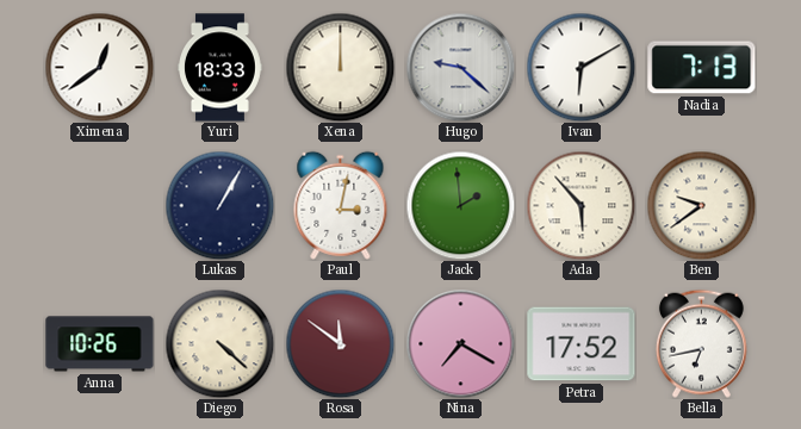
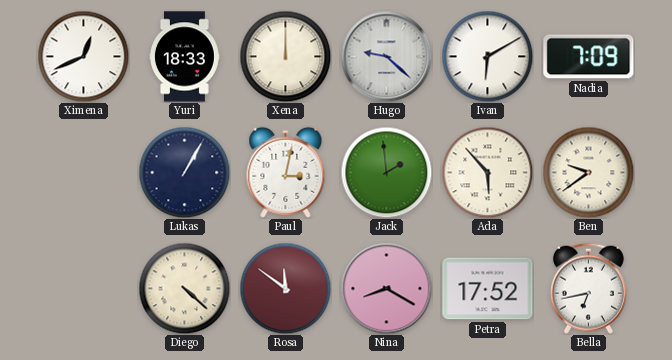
Ximena: 12:39 -> 12:41 (83, 56)
Nadia: 7:13 -> 7:09 (589, 57)
Anna: 10:26 -> none (100, 344)
Nina: 7:20 -> 8:20 (386, 288)
